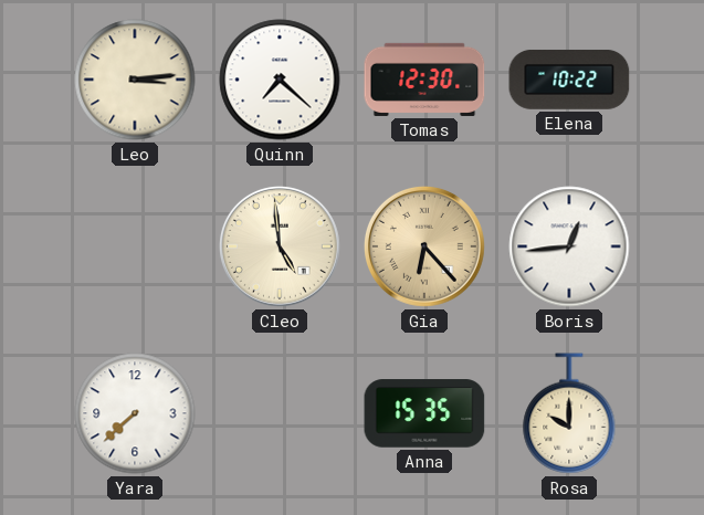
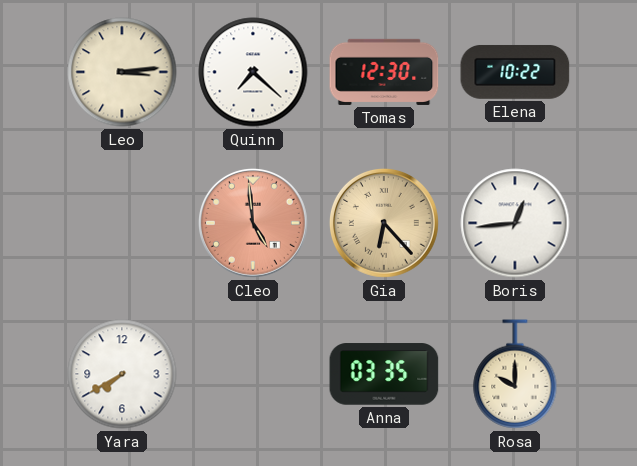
Cleo dial: cream -> salmon (253, 223)
Yara: 7:38 -> 7:40 (122, 374)
Anna: 15:35 -> 03:35 (384, 374)
